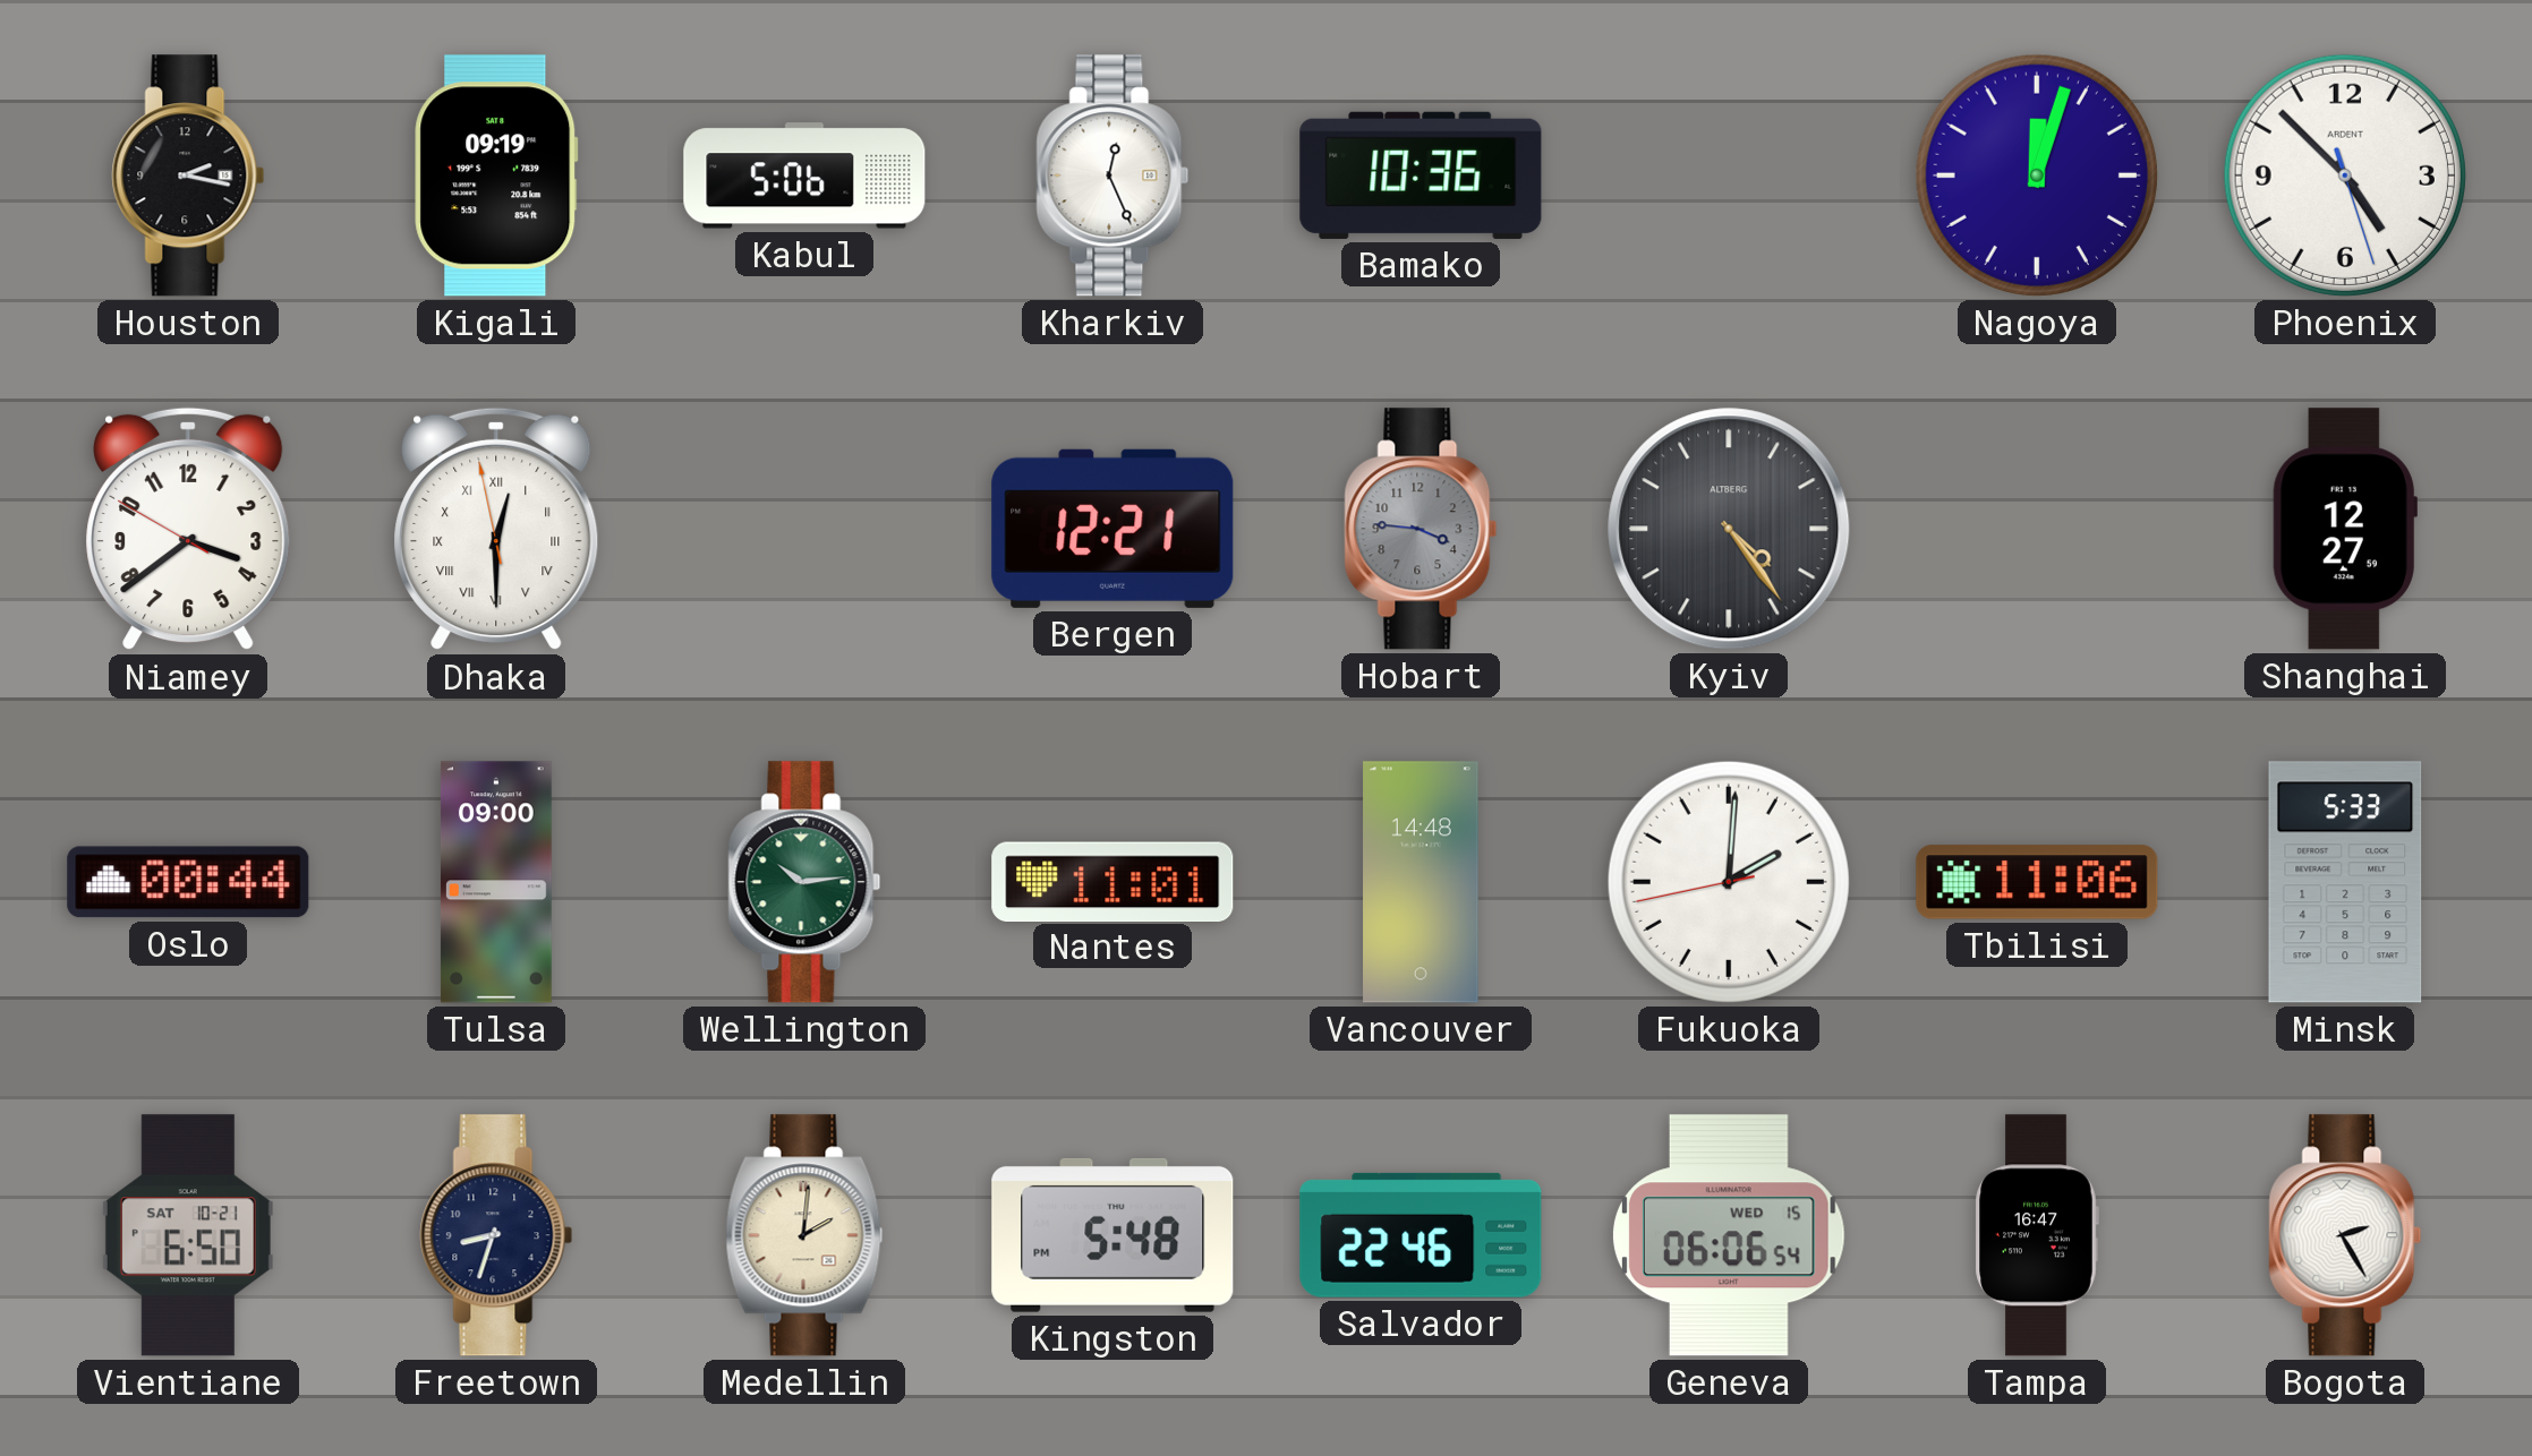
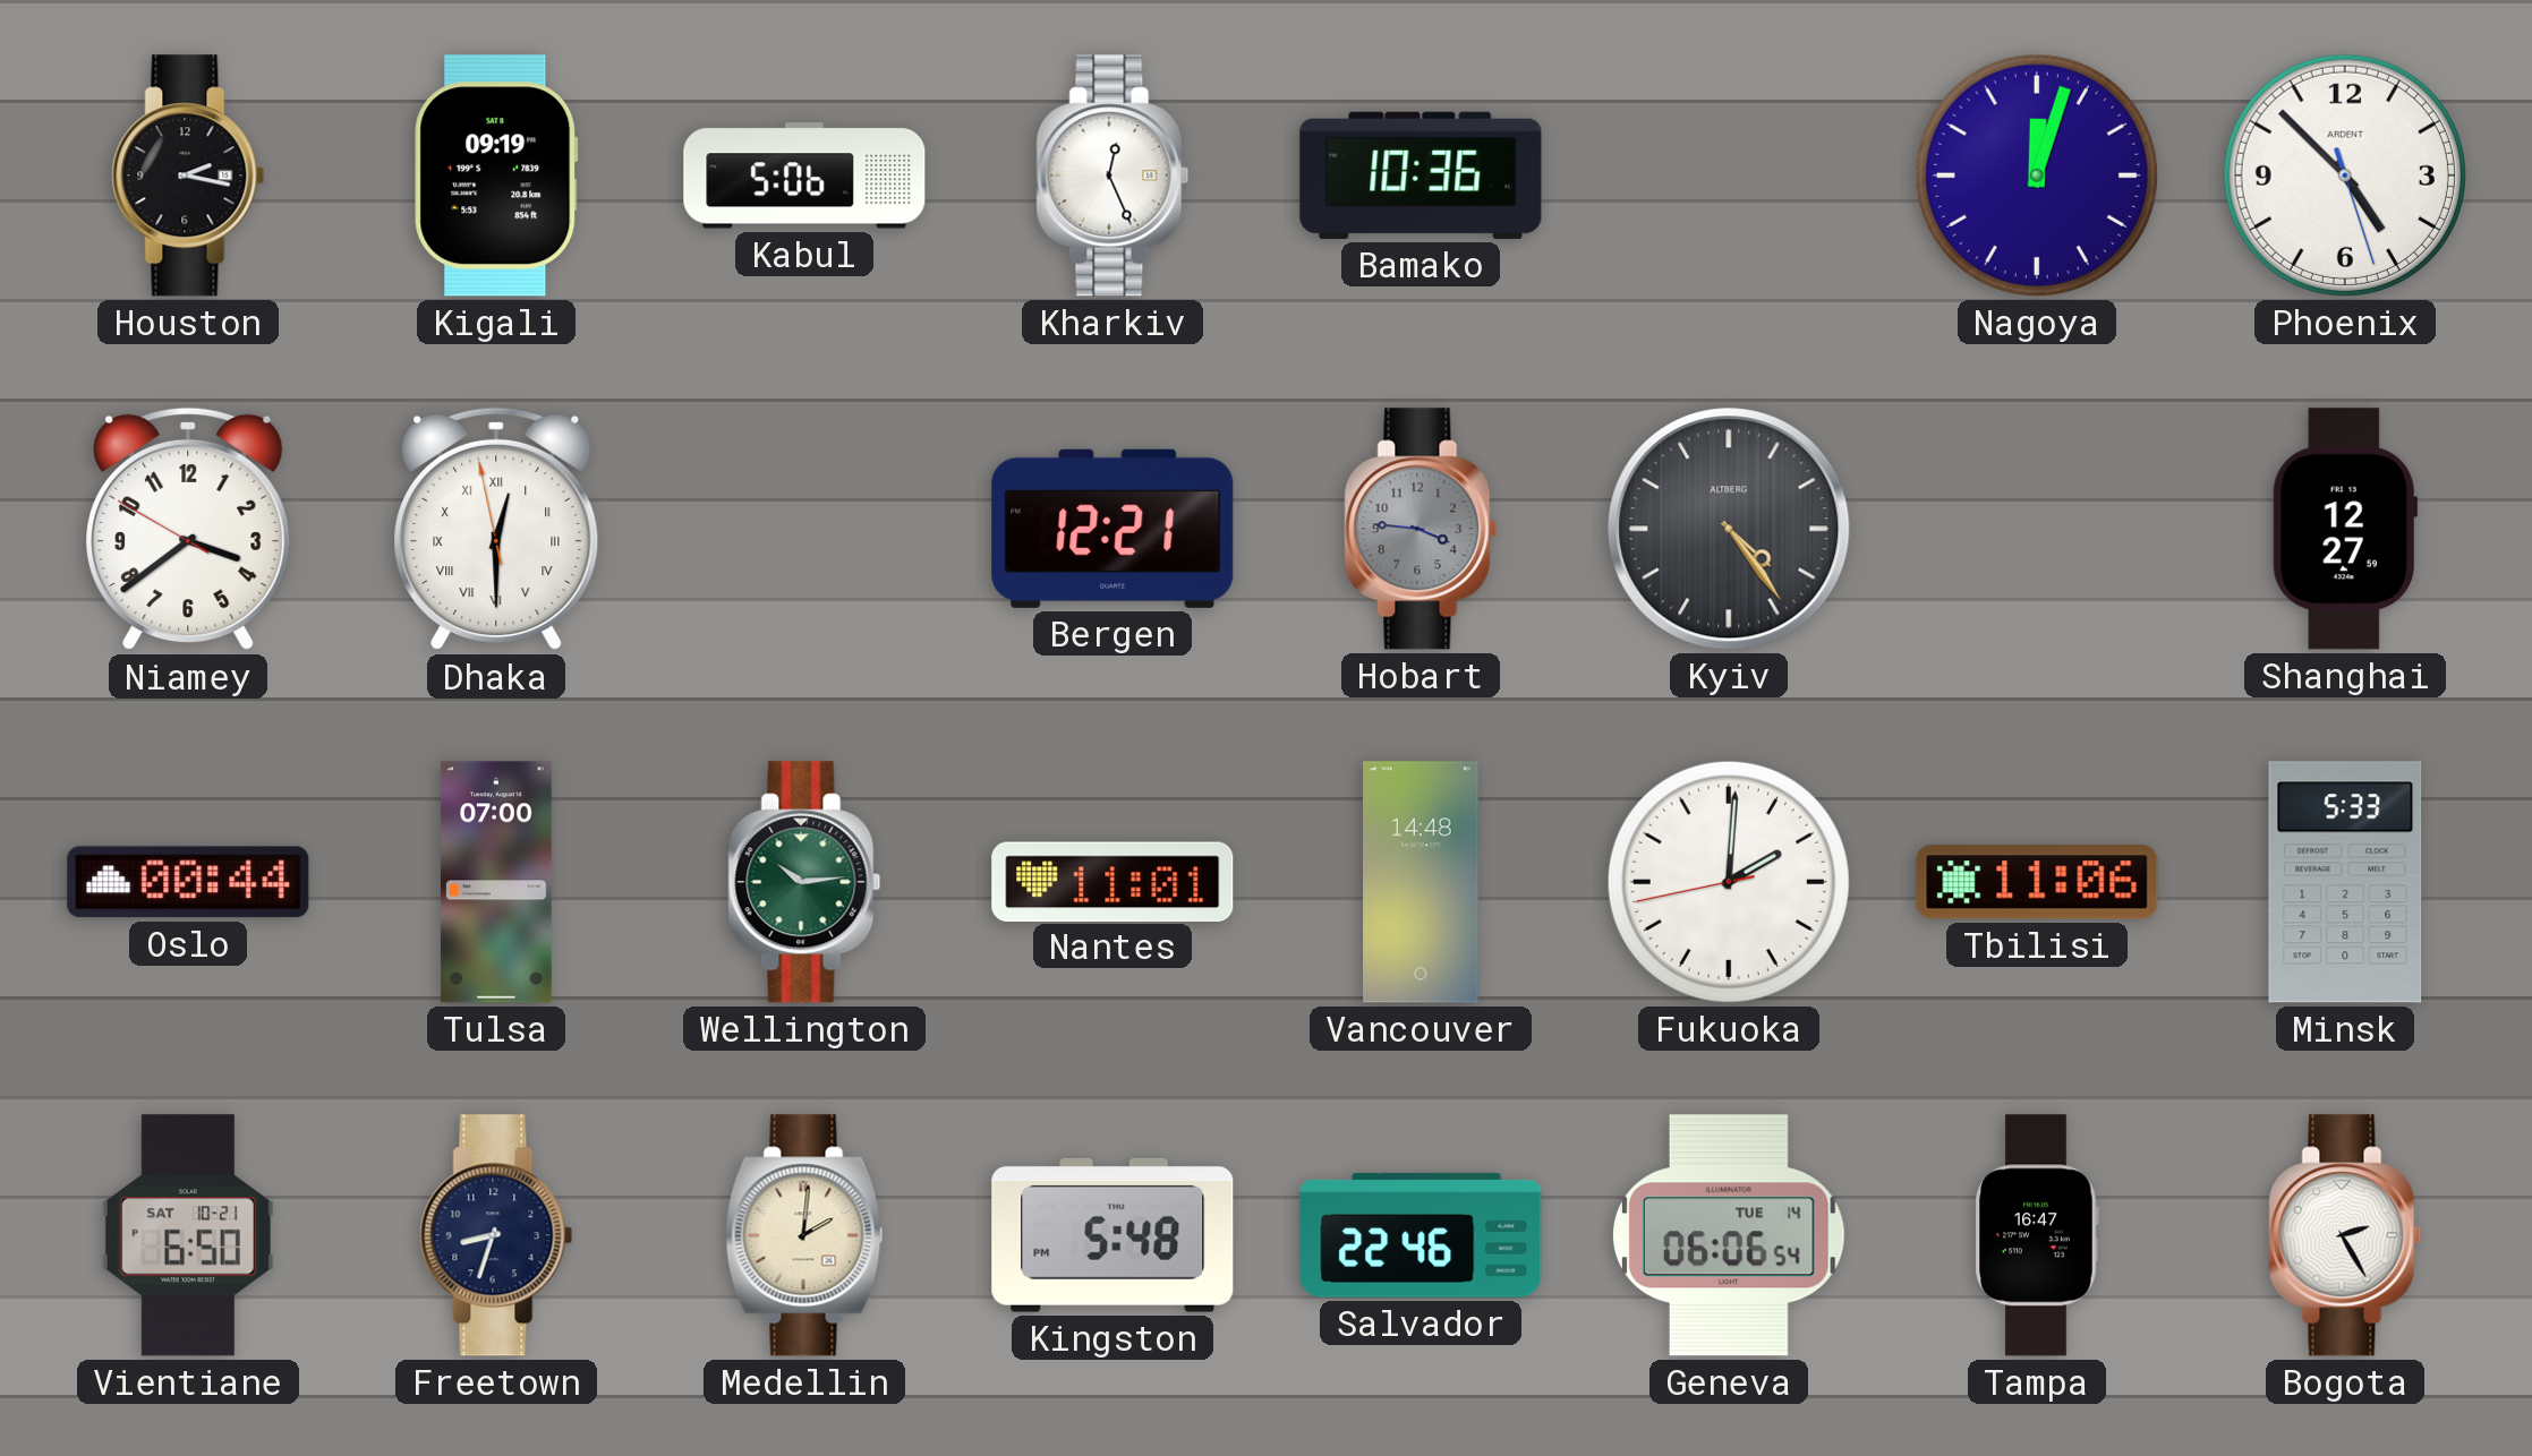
Tulsa: 09:00 -> 07:00 (496, 882)
Geneva date: WED 15 -> TUE 14 (1729, 1235)
